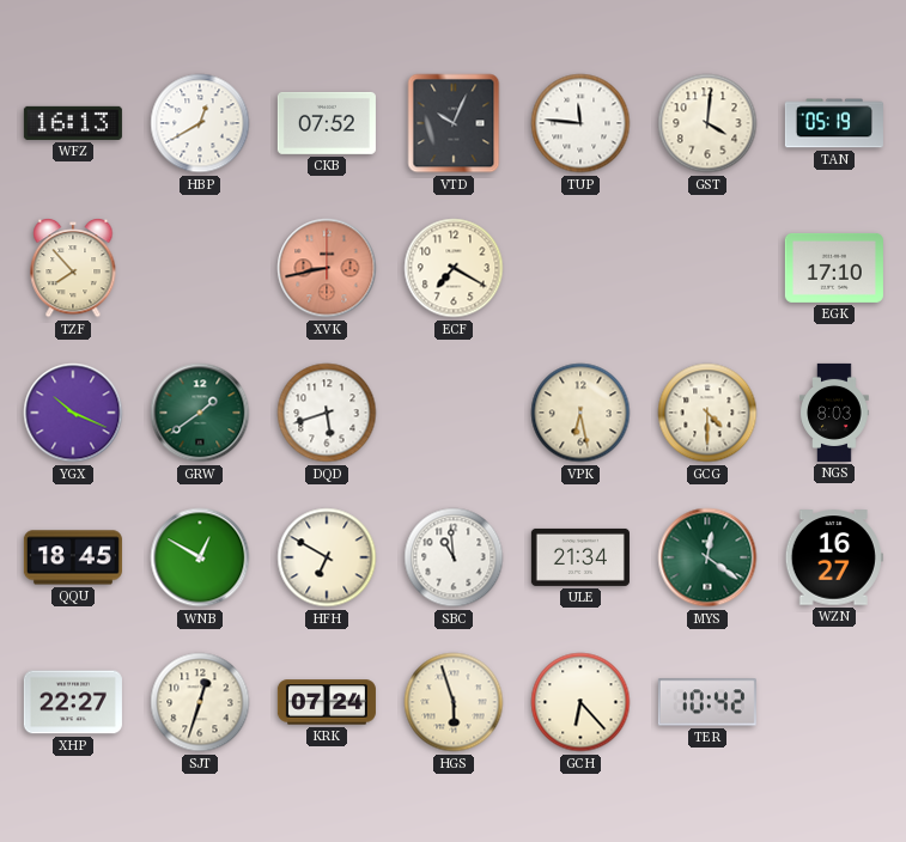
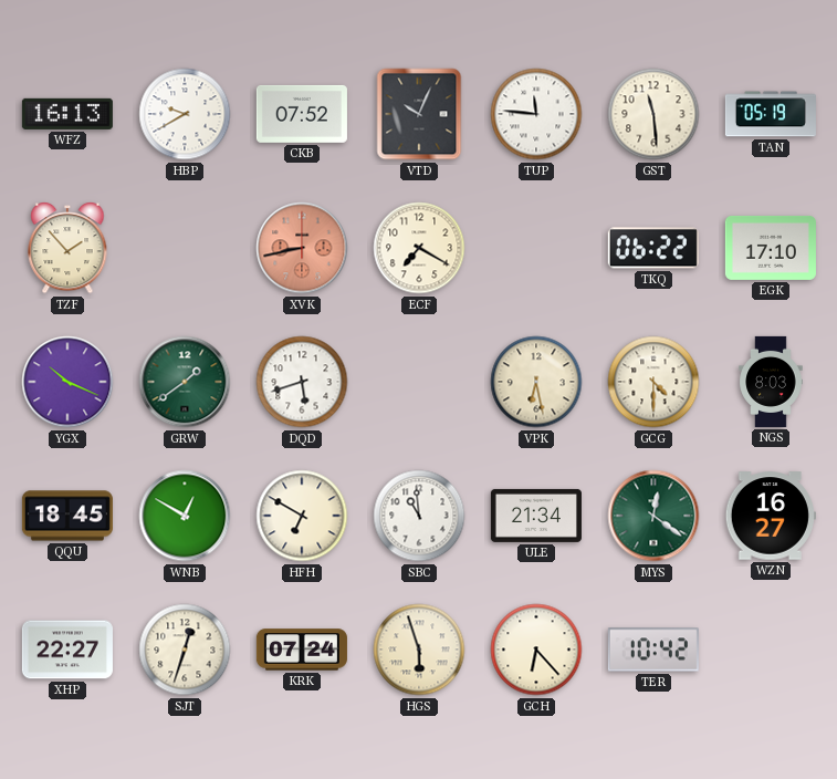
HBP: 12:40 -> 9:40 (185, 114)
GST: 4:01 -> 11:29 (653, 114)
TZF: 7:53 -> 1:53 (67, 248)
TKQ: none -> 06:22 (653, 248)
